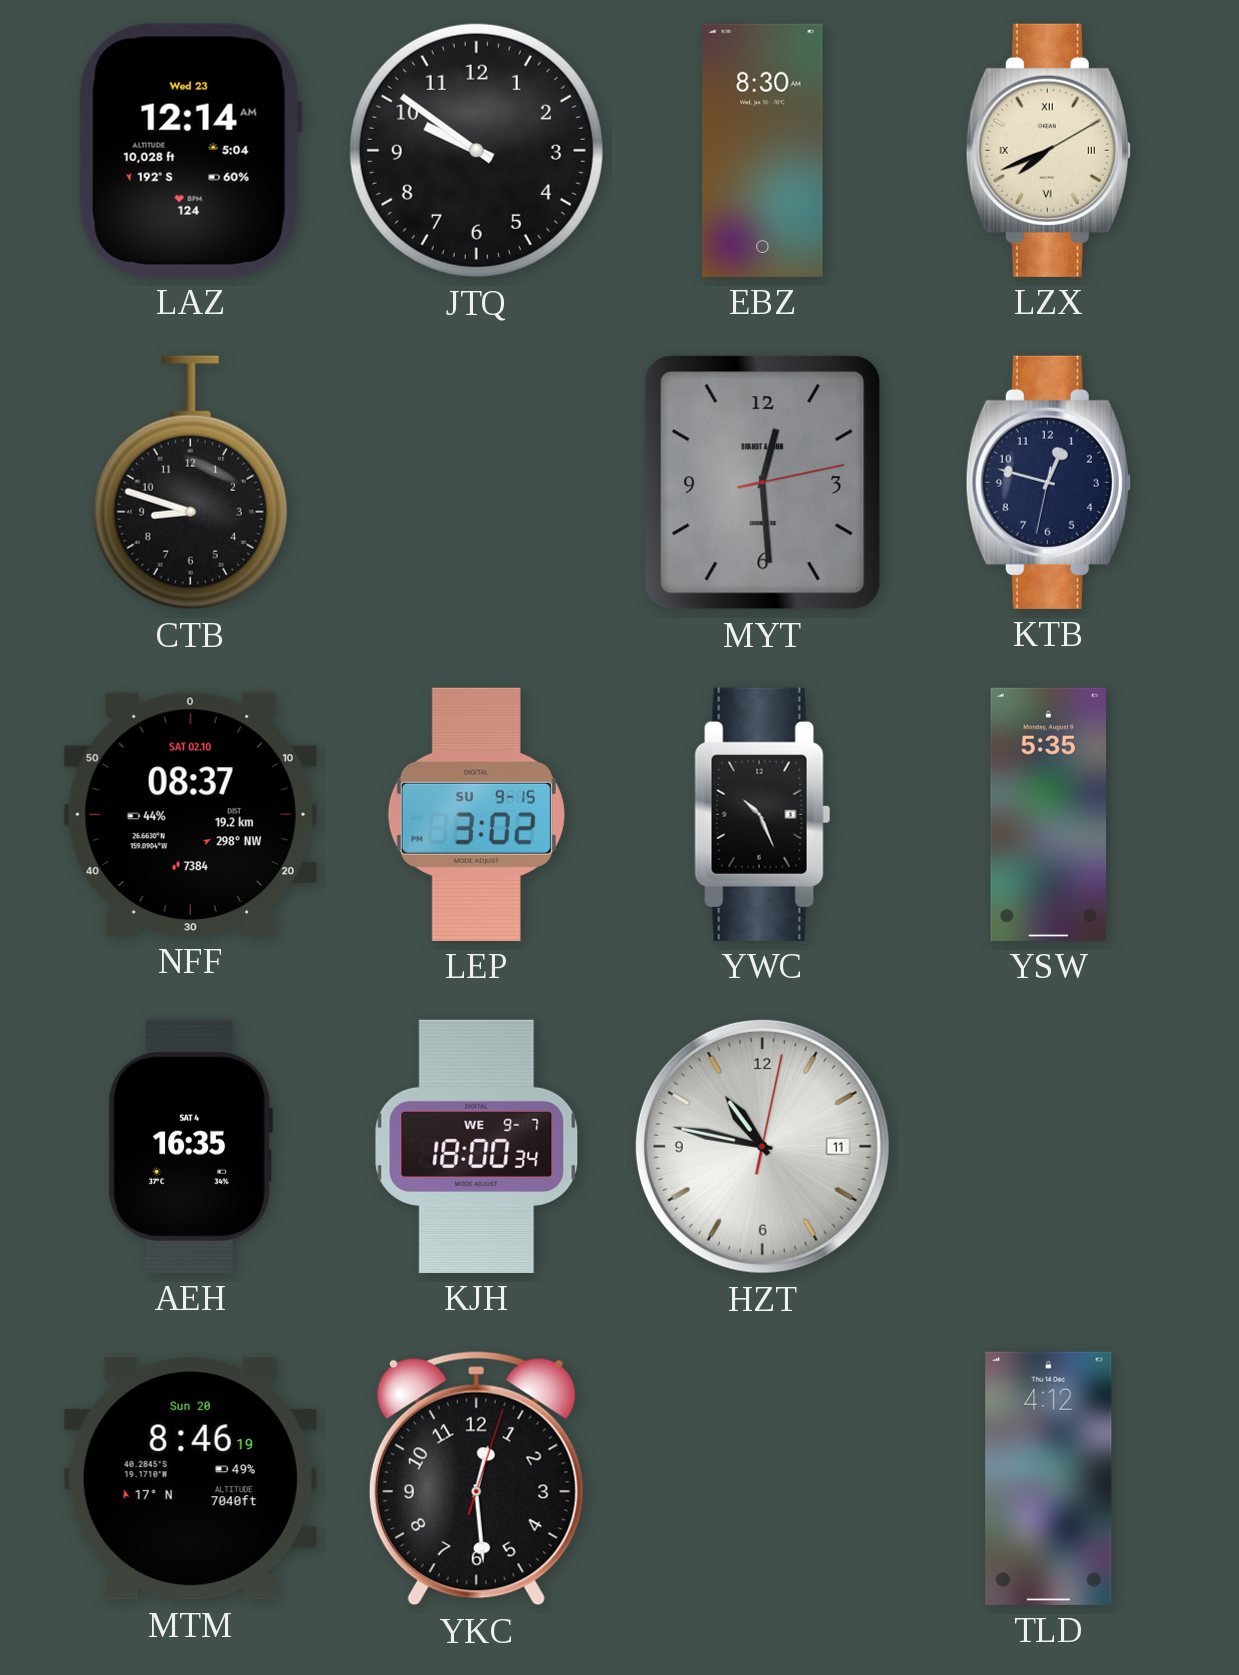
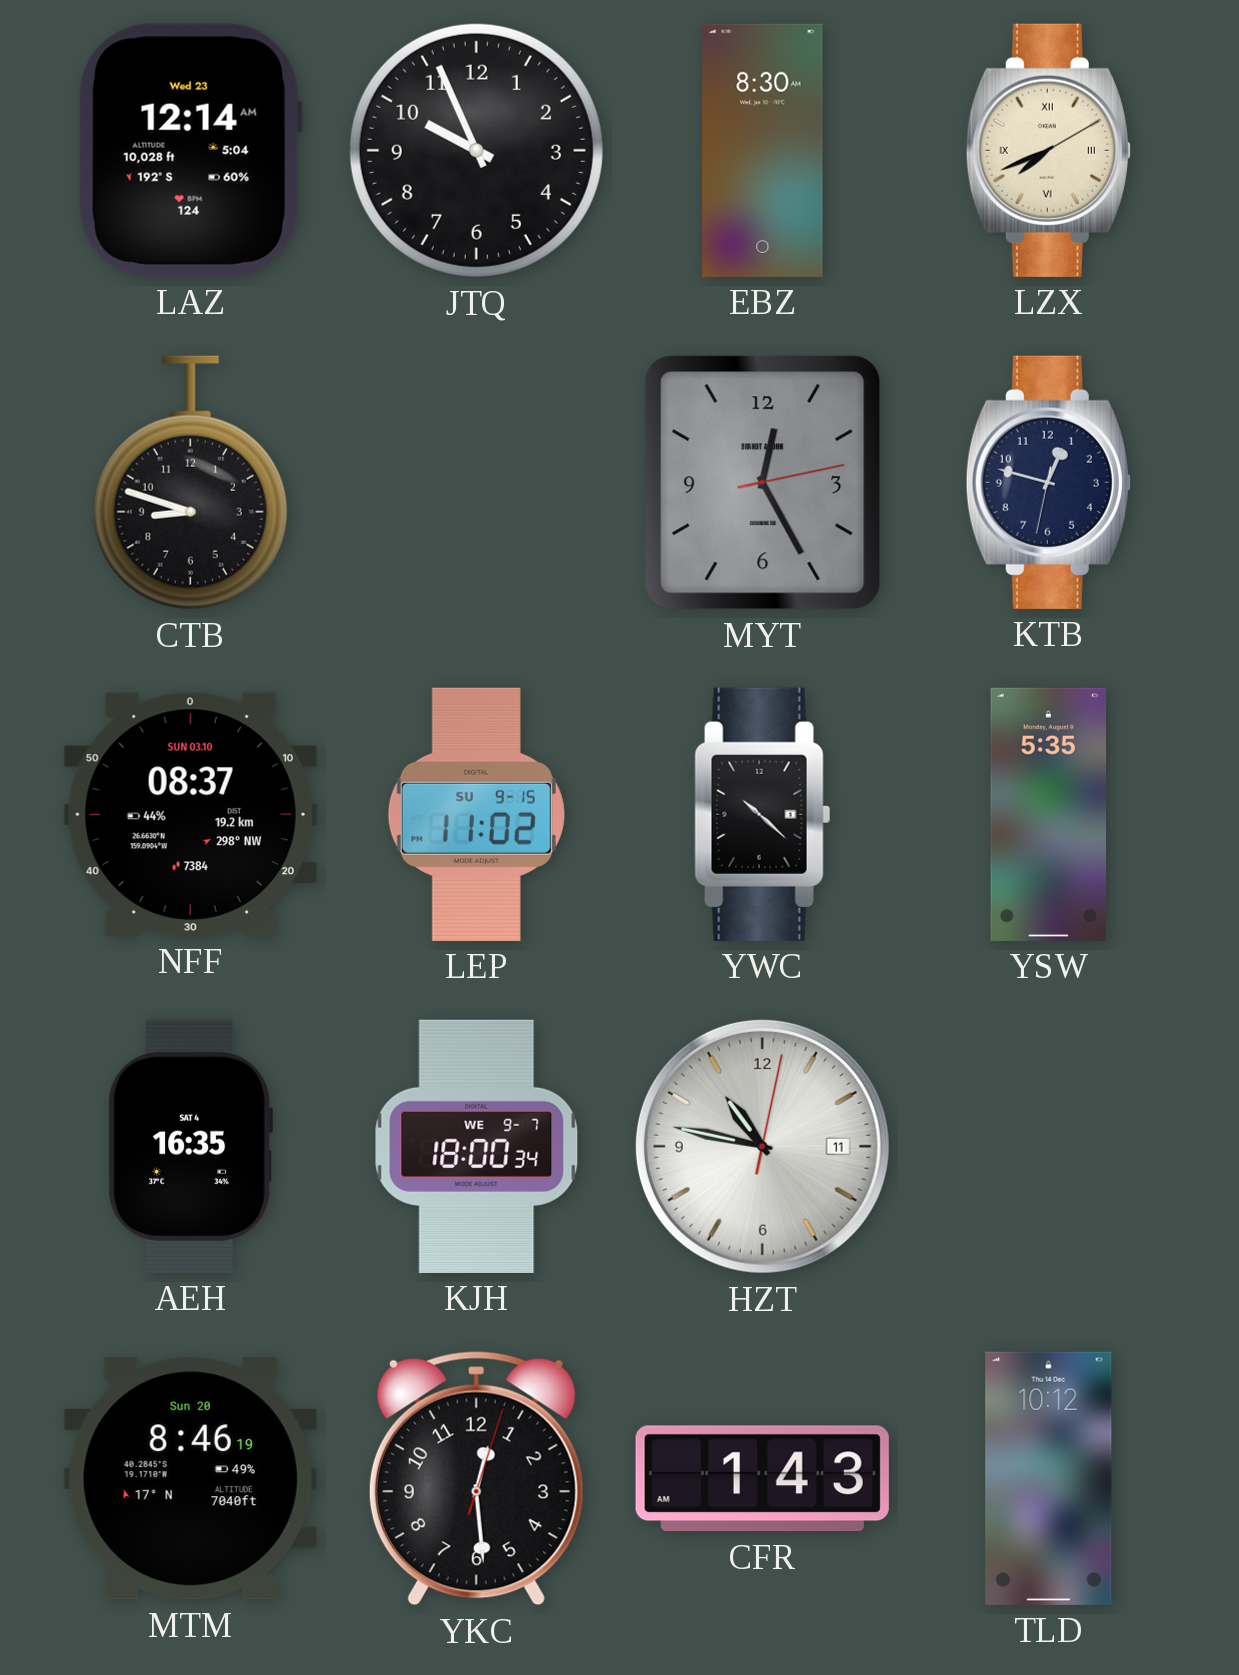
JTQ: 9:51 -> 9:56 (476, 150)
MYT: 12:29 -> 12:25 (763, 483)
NFF date: SAT 02.10 -> SUN 03.10 (190, 814)
LEP: 3:02 -> 11:02 (476, 814)
YWC: 10:26 -> 10:22 (763, 814)
CFR: none -> 1:43 (762, 1479)
TLD: 4:12 -> 10:12 (1049, 1478)
